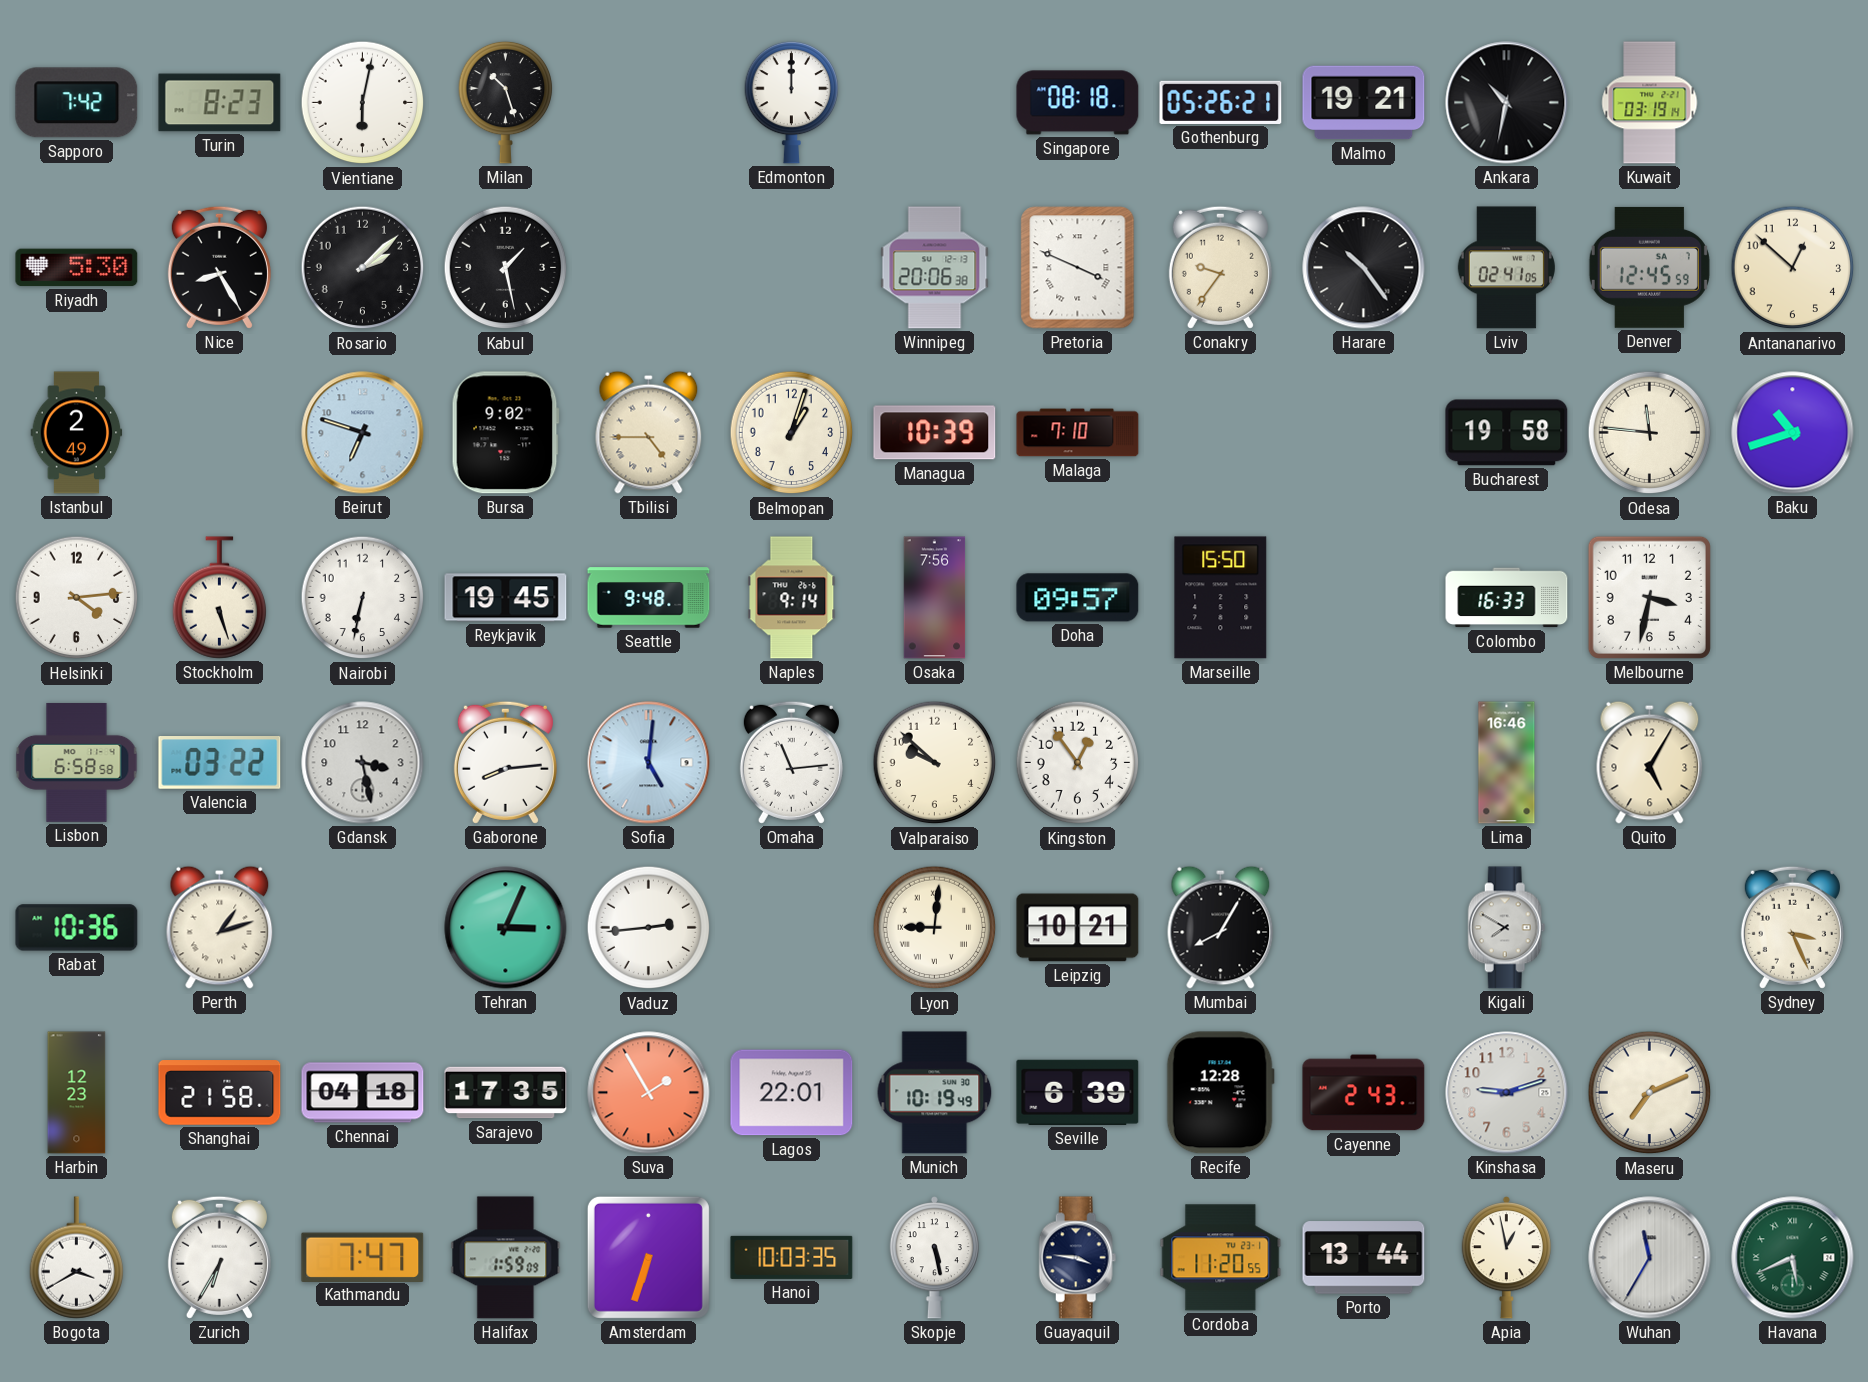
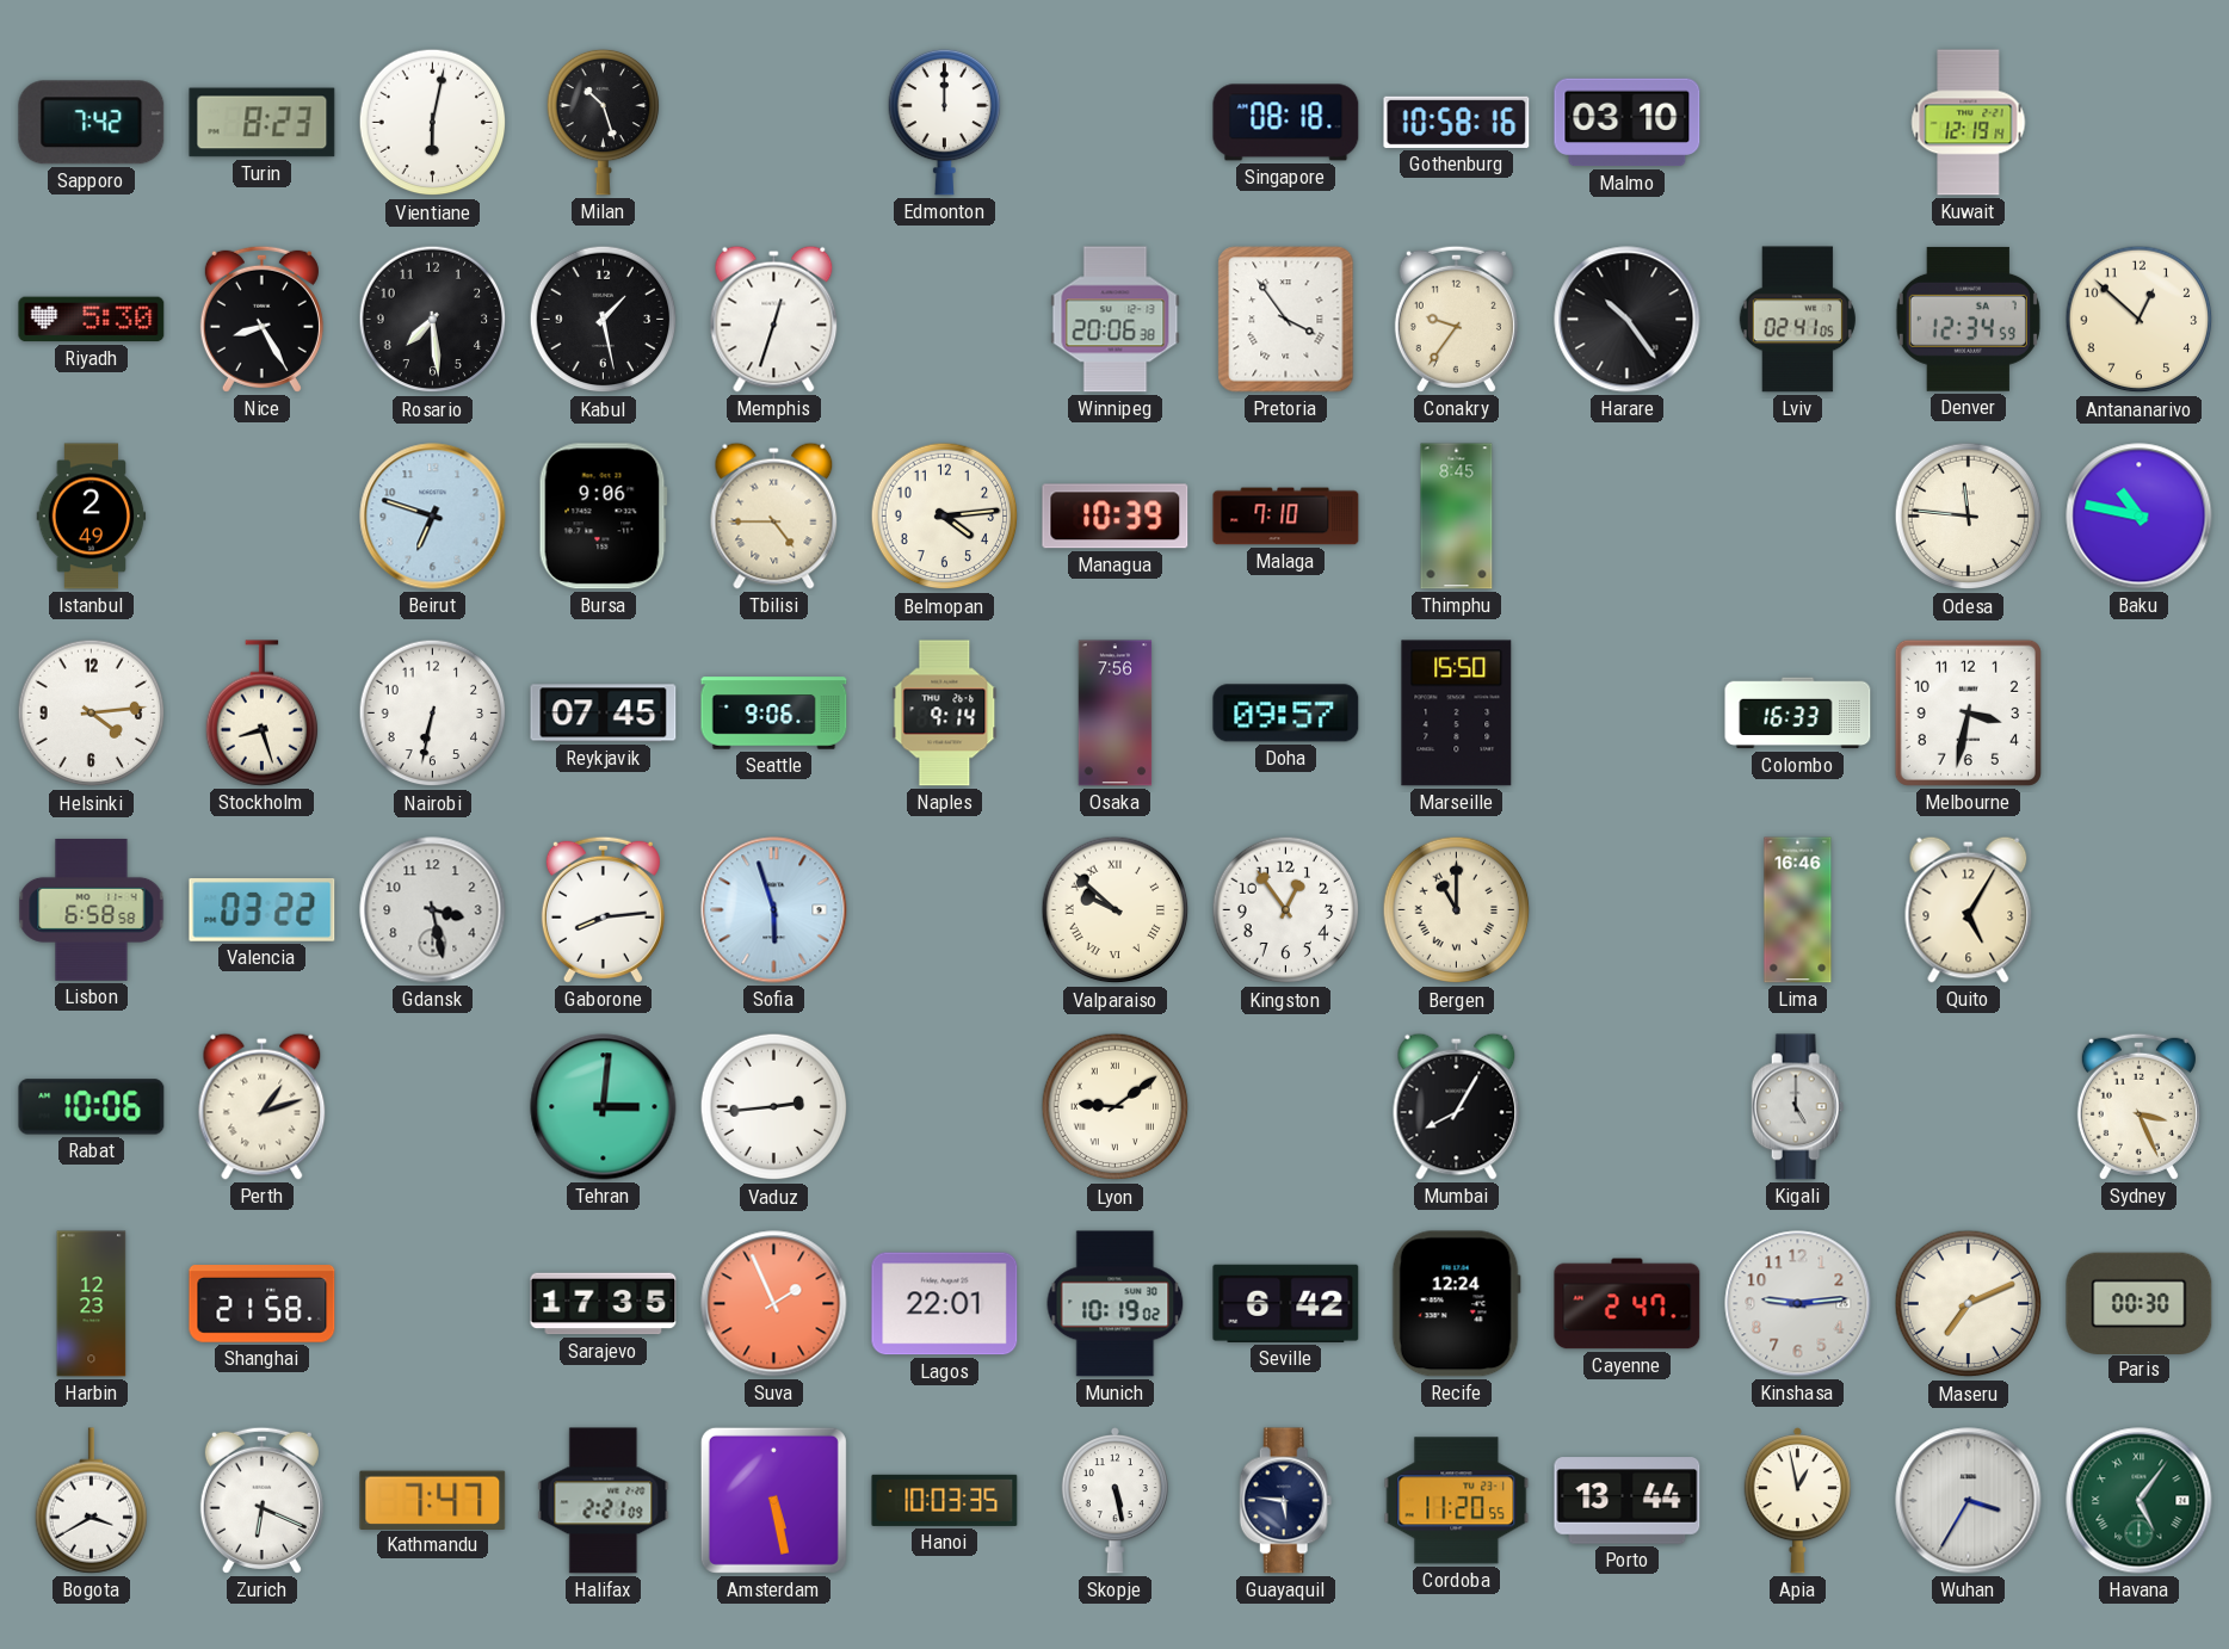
Gothenburg: 05:26 -> 10:58 (1457, 122)
Malmo: 19:21 -> 03:10 (1628, 123)
Ankara: 10:32 -> none (1507, 103)
Kuwait: 03:19 -> 12:19 (1969, 123)
Rosario: 2:08 -> 7:29 (433, 320)
Memphis: none -> 12:33 (774, 319)
Pretoria: 3:49 -> 3:54 (1286, 320)
Denver: 12:45 -> 12:34 (1968, 319)
Bursa: 9:02 -> 9:06 (603, 517)
Belmopan: 1:03 -> 4:14 (945, 517)
Thimphu: none -> 8:45 (1457, 517)
Bucharest: 19:58 -> none (1507, 433)
Baku: 10:42 -> 10:47 (2140, 517)
Stockholm: 5:27 -> 8:27 (263, 714)
Reykjavik: 19:45 -> 07:45 (604, 714)
Seattle: 9:48 -> 9:06 (774, 714)
Sofia: 5:01 -> 5:57 (774, 910)
Omaha: 11:14 -> none (791, 762)
Valparaiso numerals: Arabic -> Roman (1116, 910)
Bergen: none -> 11:00 (1457, 910)
Rabat: 10:36 -> 10:06 (92, 1107)
Tehran: 3:04 -> 3:01 (604, 1107)
Lyon: 9:01 -> 9:09 (1116, 1107)
Leipzig: 10:21 -> none (1078, 928)
Kigali: 7:50 -> 5:00 (1798, 1107)
Chennai: 04:18 -> none (363, 1093)
Suva: 1:55 -> 1:56 (774, 1304)
Munich: 10:19:49 -> 10:19:02 (1116, 1304)
Seville: 6:39 -> 6:42 (1286, 1303)
Recife: 12:28 -> 12:24 (1456, 1304)
Cayenne: 2:43 -> 2:47 (1628, 1304)
Kinshasa: 9:12 -> 9:14 (1798, 1304)
Paris: none -> 00:30 (2140, 1303)
Zurich: 6:35 -> 6:19 (261, 1500)
Halifax: 1:59 -> 2:21 (604, 1501)
Amsterdam: 6:33 -> 5:28 (773, 1500)
Guayaquil: 3:46 -> 5:46 (1286, 1501)
Wuhan: 11:35 -> 3:35 (1969, 1501)
Havana: 5:41 -> 5:06 (2140, 1501)
